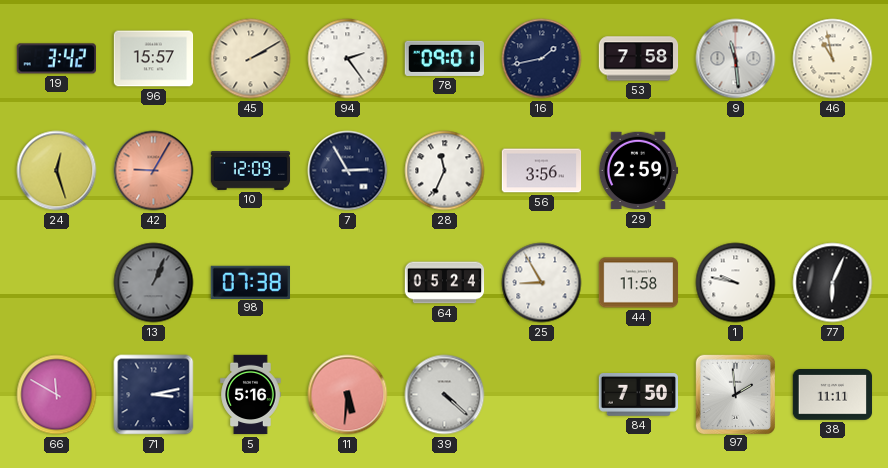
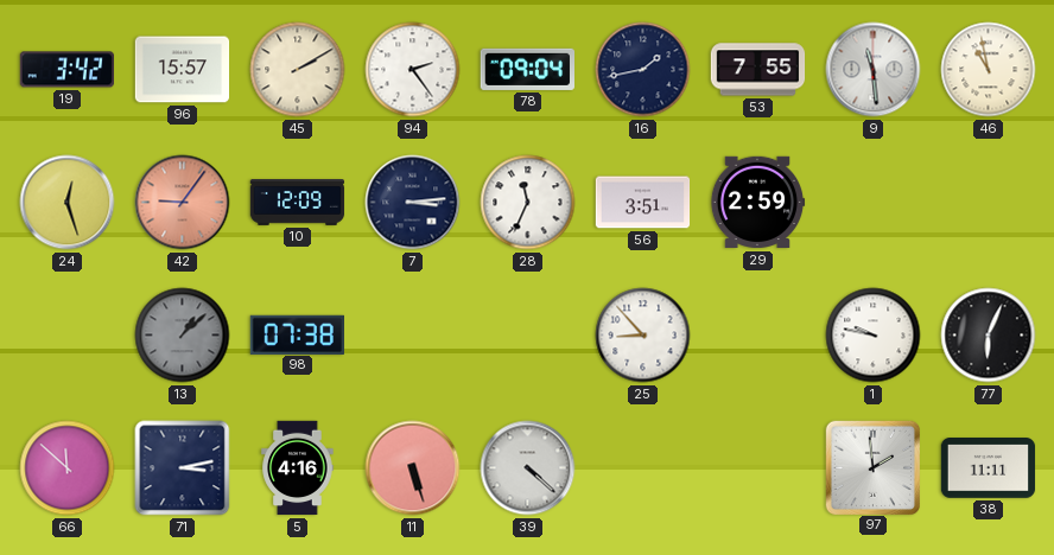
78: 09:01 -> 09:04 (527, 69)
53: 7:58 -> 7:55 (758, 70)
42: 9:05 -> 9:06 (183, 203)
7: 2:55 -> 3:14 (413, 203)
56: 3:56 -> 3:51 (643, 203)
13: 1:04 -> 1:08 (183, 336)
64: 05:24 -> none (445, 283)
25: 8:55 -> 8:53 (643, 336)
44: 11:58 -> none (639, 283)
66: 11:50 -> 11:52 (68, 468)
5: 5:16 -> 4:16 (298, 468)
11: 5:31 -> 5:27 (413, 468)
84: 7:50 -> none (638, 395)
